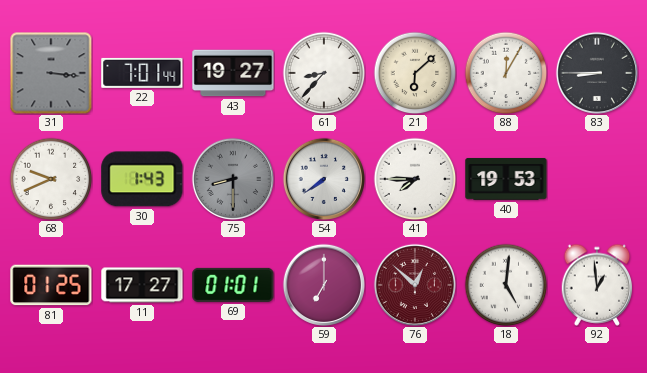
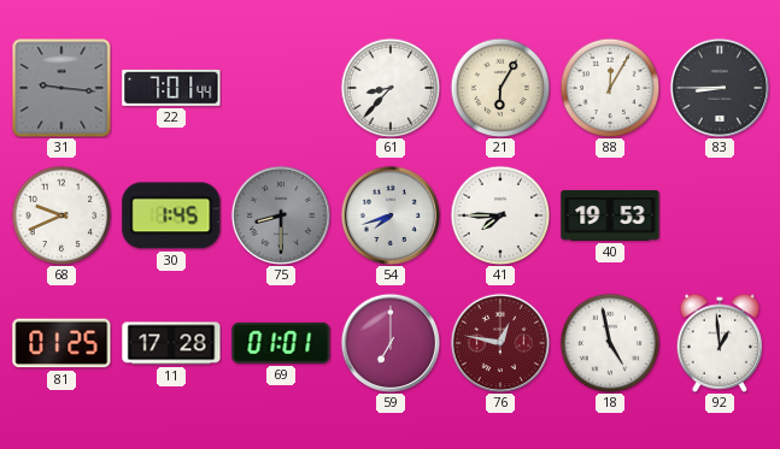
31: 3:16 -> 9:16 (61, 88)
43: 19:27 -> none (233, 73)
21: 6:08 -> 6:05 (500, 88)
30: 1:43 -> 1:45 (171, 215)
54: 7:39 -> 7:42 (389, 214)
11: 17:27 -> 17:28 (171, 343)
76: 12:52 -> 12:47 (499, 342)
18: 5:01 -> 4:58 (610, 343)
